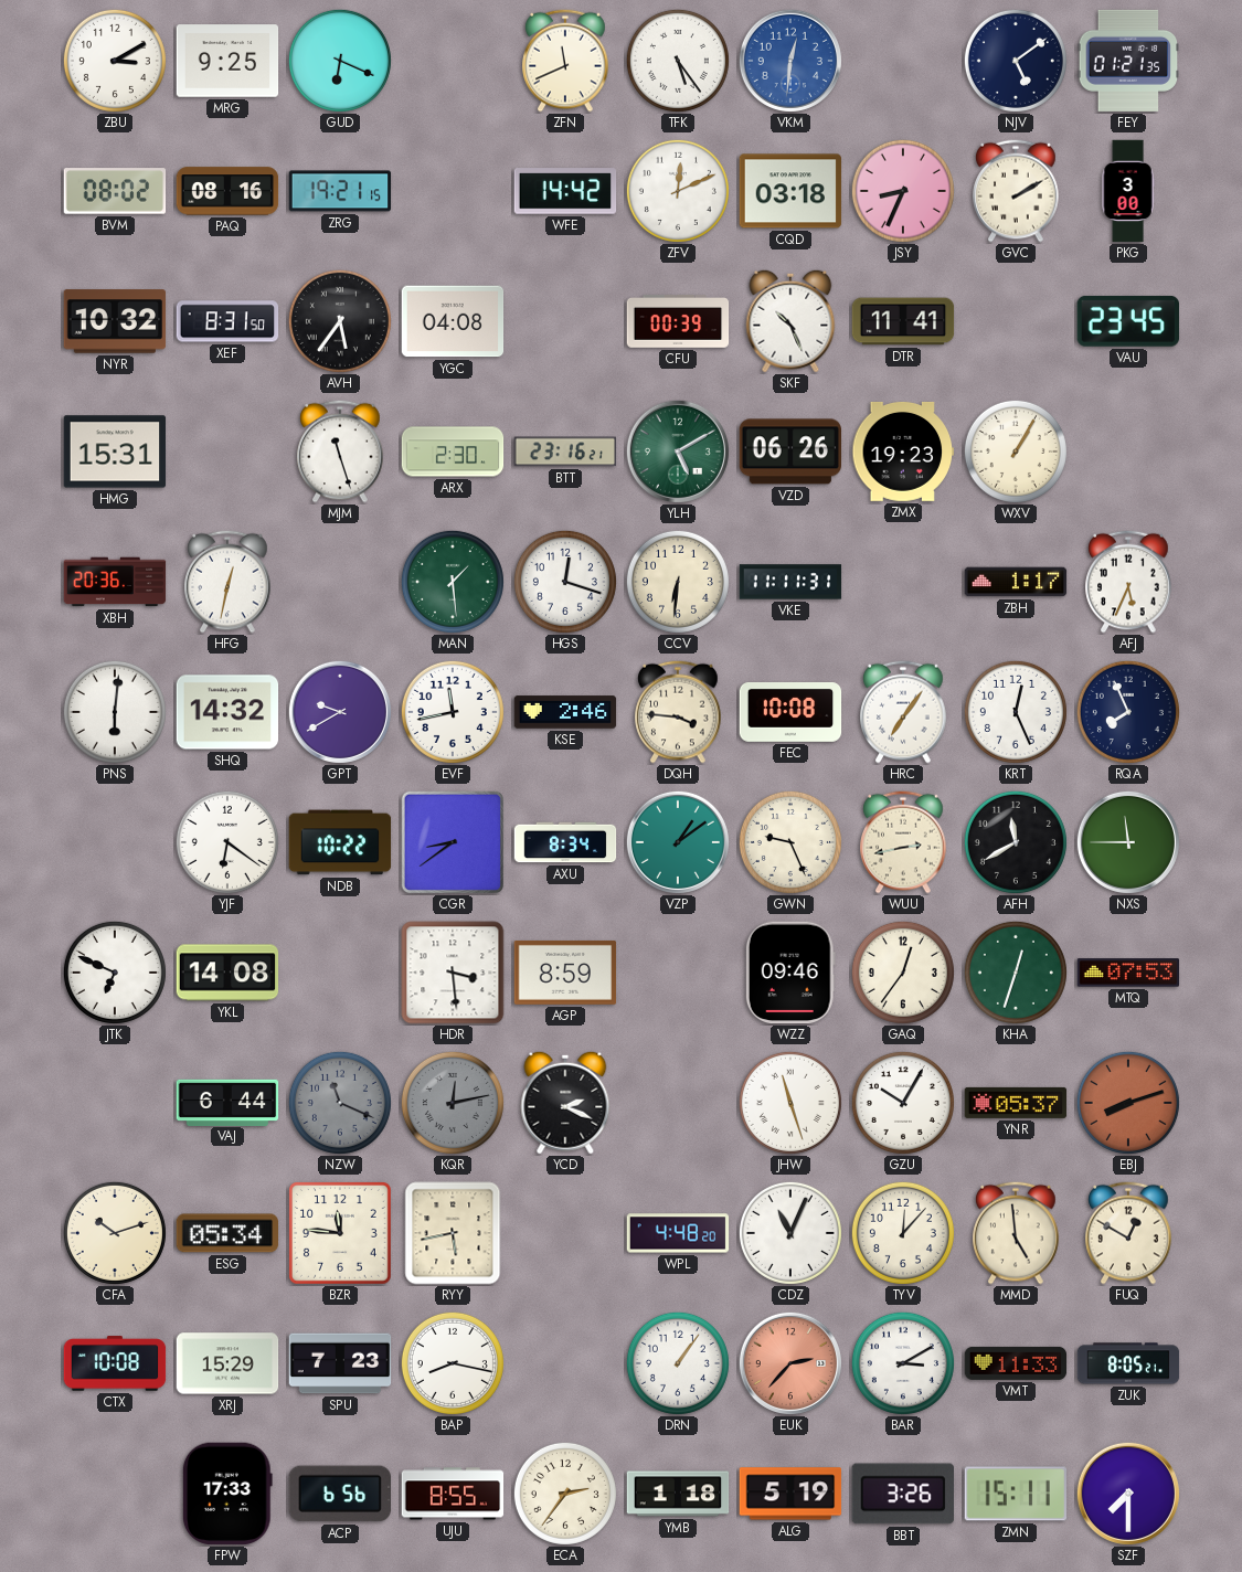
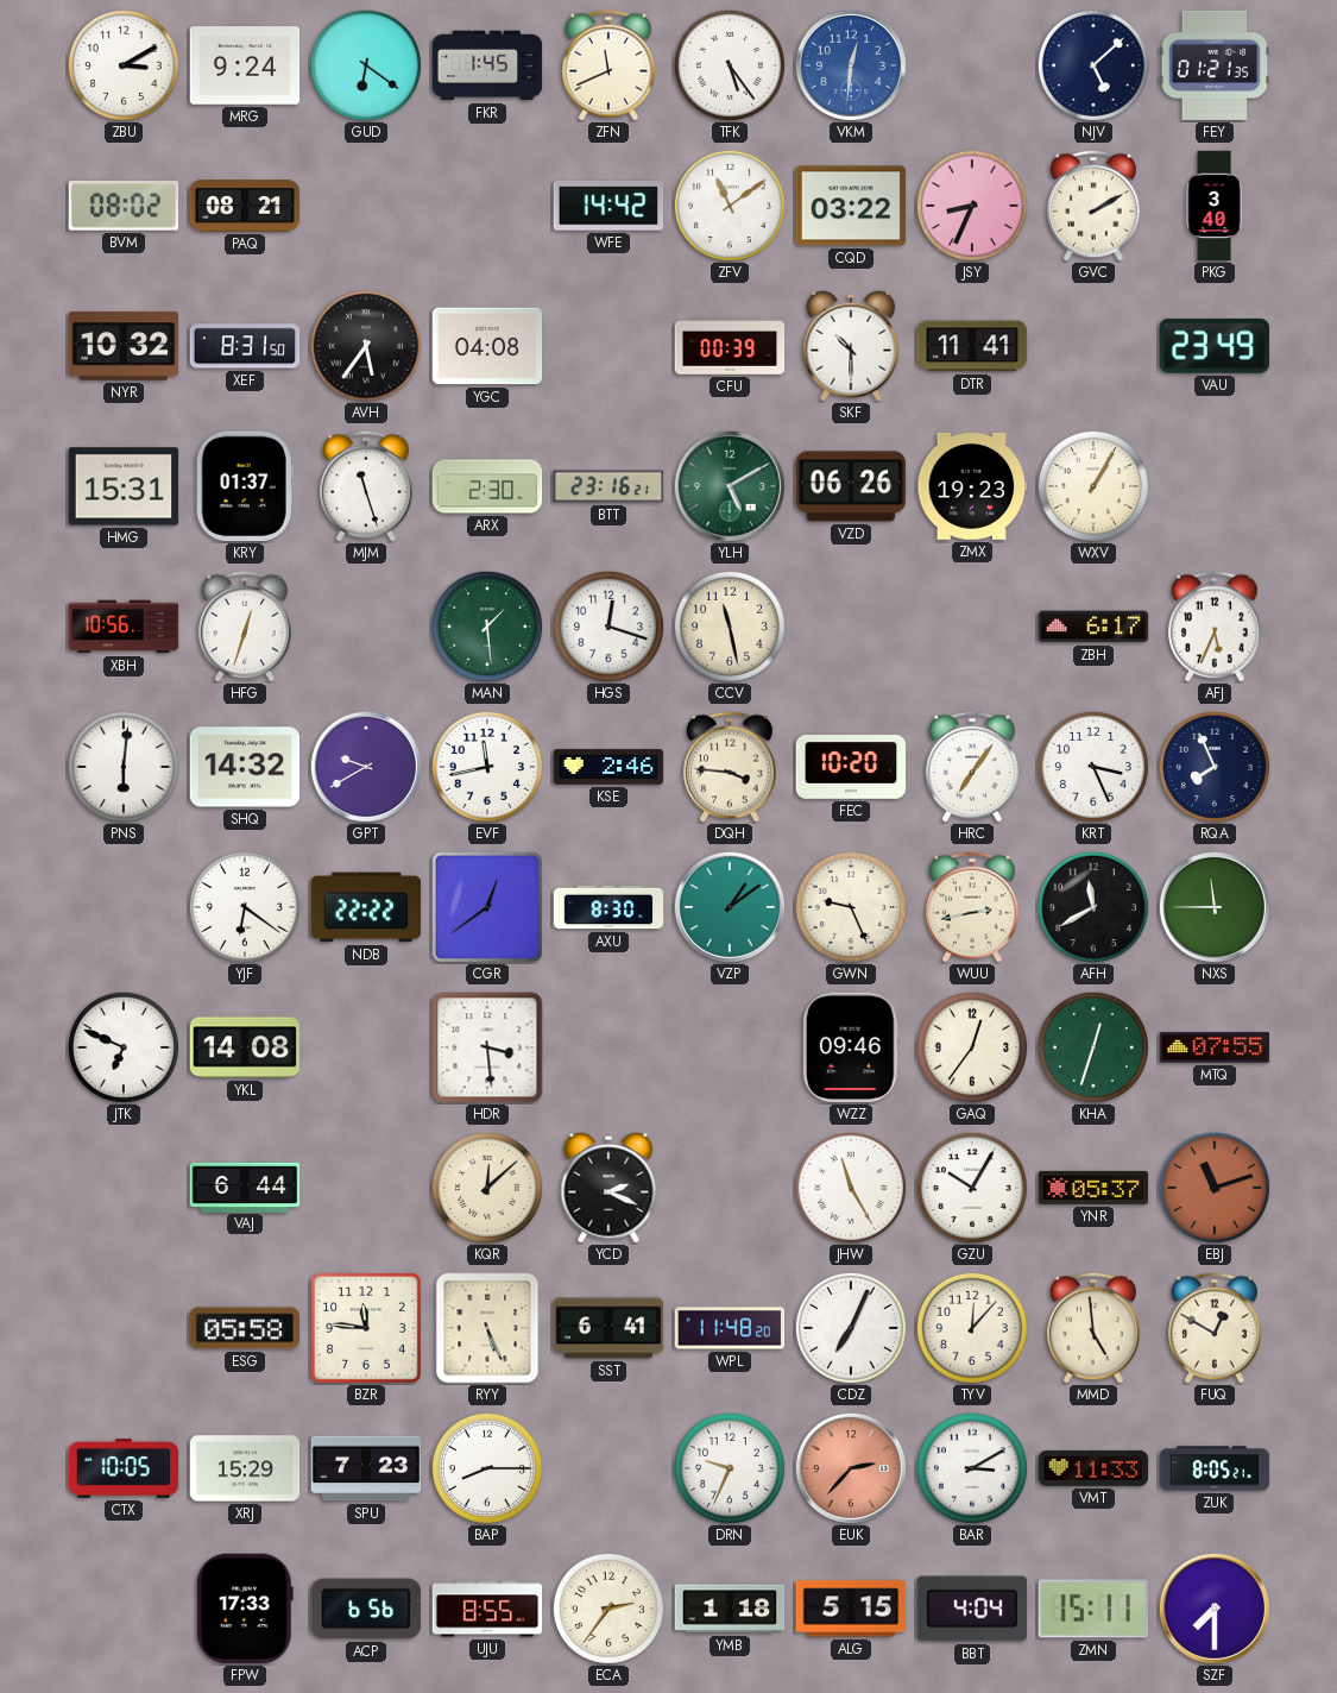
MRG: 9:25 -> 9:24 (245, 65)
GUD: 6:19 -> 6:21 (366, 65)
FKR: none -> 1:45 (487, 65)
NJV: 5:09 -> 5:08 (1093, 65)
PAQ: 08:16 -> 08:21 (245, 206)
ZRG: 19:21 -> none (340, 191)
ZFV: 12:11 -> 11:09 (730, 206)
CQD: 03:18 -> 03:22 (851, 206)
PKG: 3:00 -> 3:40 (1215, 206)
SKF: 10:26 -> 10:30 (851, 346)
VAU: 23:45 -> 23:49 (1215, 346)
KRY: none -> 01:37 (245, 486)
XBH: 20:36 -> 10:56 (124, 627)
HFG: 12:32 -> 12:33 (245, 627)
CCV: 6:31 -> 11:28 (730, 627)
VKE: 11:11 -> none (790, 582)
ZBH: 1:17 -> 6:17 (1093, 627)
FEC: 10:08 -> 10:20 (851, 768)
KRT: 12:26 -> 3:26 (1093, 767)
NDB: 10:22 -> 22:22 (366, 907)
CGR: 8:39 -> 12:39 (486, 906)
AXU: 8:34 -> 8:30 (608, 907)
AGP: 8:59 -> none (565, 973)
MTQ: 07:53 -> 07:55 (1215, 1047)
NZW: 11:19 -> none (340, 1103)
KQR: 12:13 -> 12:08 (487, 1188)
KQR dial: grey -> cream (487, 1188)
JHW: 11:27 -> 11:25 (851, 1188)
EBJ: 8:12 -> 11:12 (1215, 1188)
CFA: 10:12 -> none (115, 1233)
ESG: 05:34 -> 05:58 (245, 1328)
RYY: 5:43 -> 5:26 (487, 1328)
SST: none -> 6:41 (608, 1328)
WPL: 4:48 -> 11:48 (730, 1328)
CDZ: 11:04 -> 7:04 (851, 1328)
CTX: 10:08 -> 10:05 (124, 1468)
BAP: 8:17 -> 8:15 (487, 1468)
DRN: 1:06 -> 9:34 (730, 1468)
ALG: 5:19 -> 5:15 (851, 1609)
BBT: 3:26 -> 4:04 (971, 1609)
